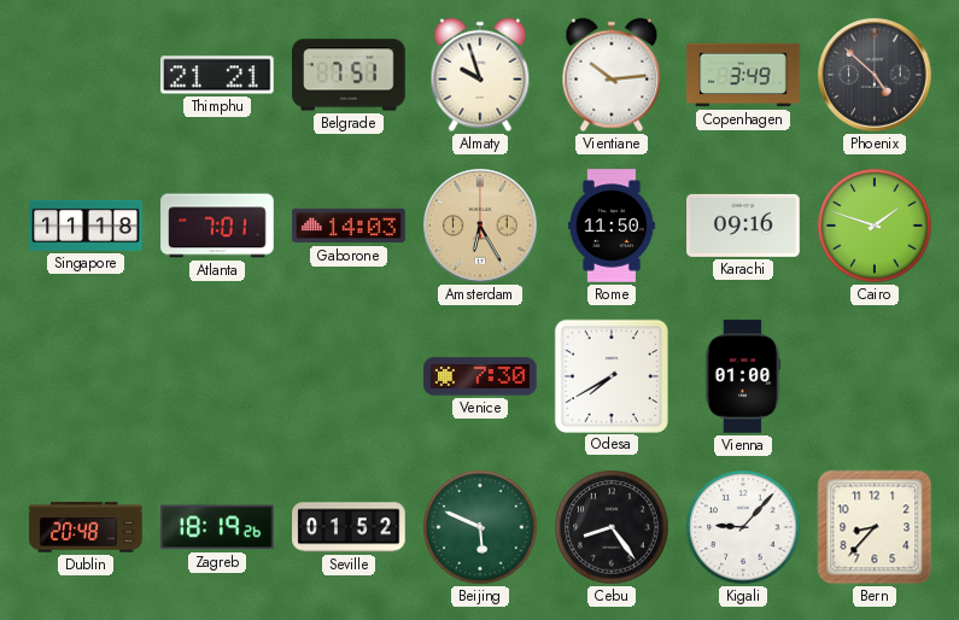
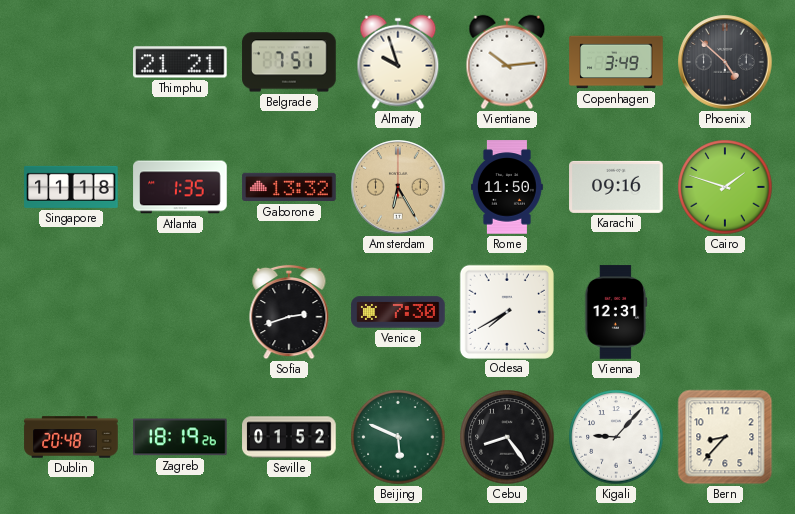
Atlanta: 7:01 -> 1:35 (180, 187)
Gaborone: 14:03 -> 13:32 (289, 187)
Sofia: none -> 2:42 (289, 312)
Vienna: 01:00 -> 12:31 (616, 312)
